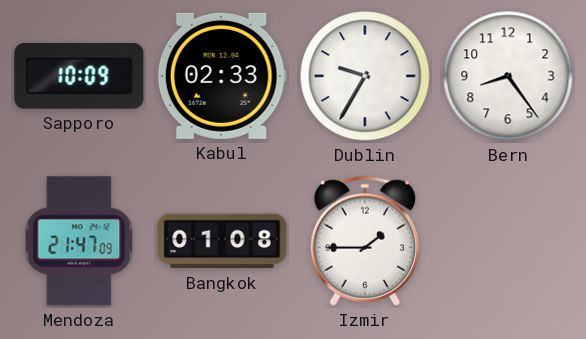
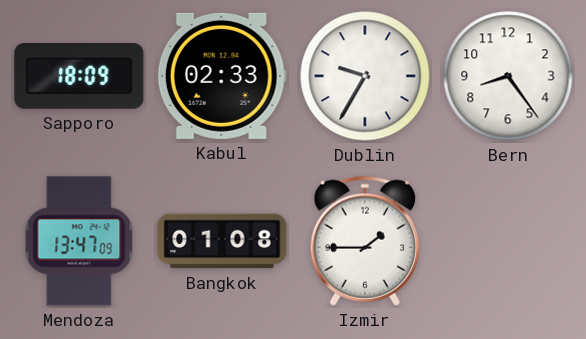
Sapporo: 10:09 -> 18:09 (79, 77)
Mendoza: 21:47 -> 13:47 (79, 241)
